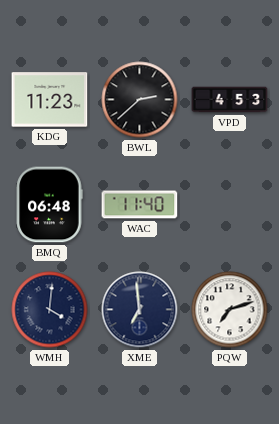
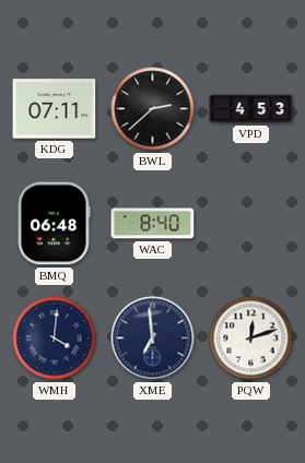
KDG: 11:23 -> 07:11 (55, 109)
WAC: 11:40 -> 8:40 (153, 224)
PQW: 7:12 -> 12:12 (251, 339)
